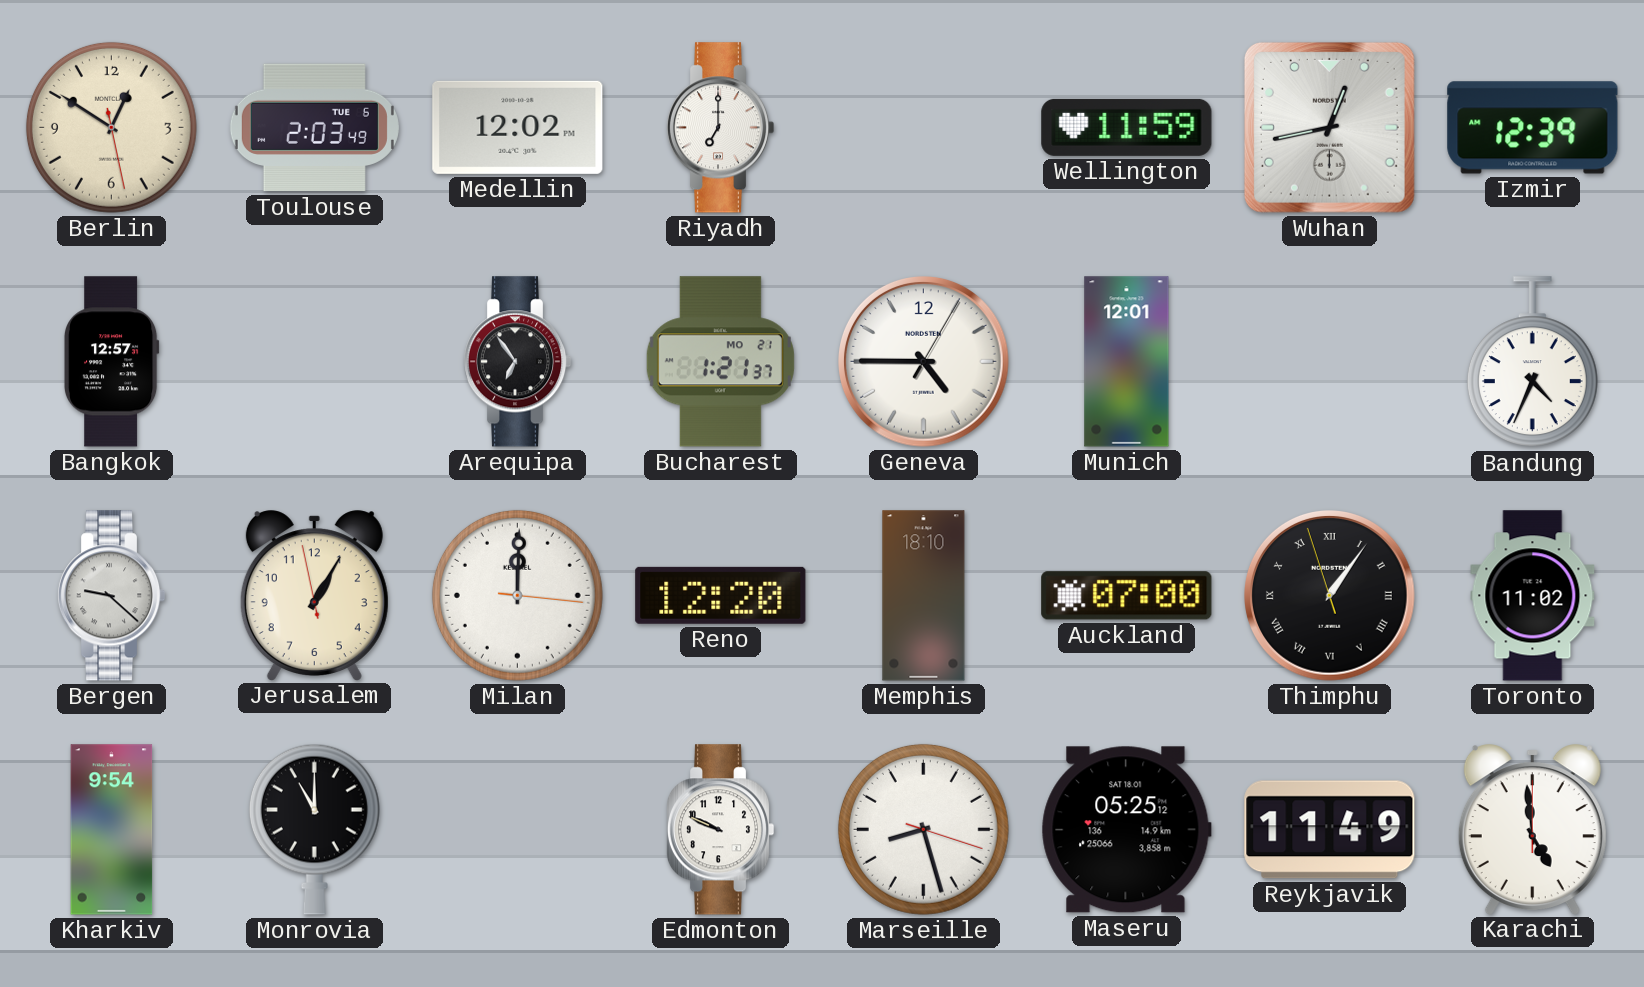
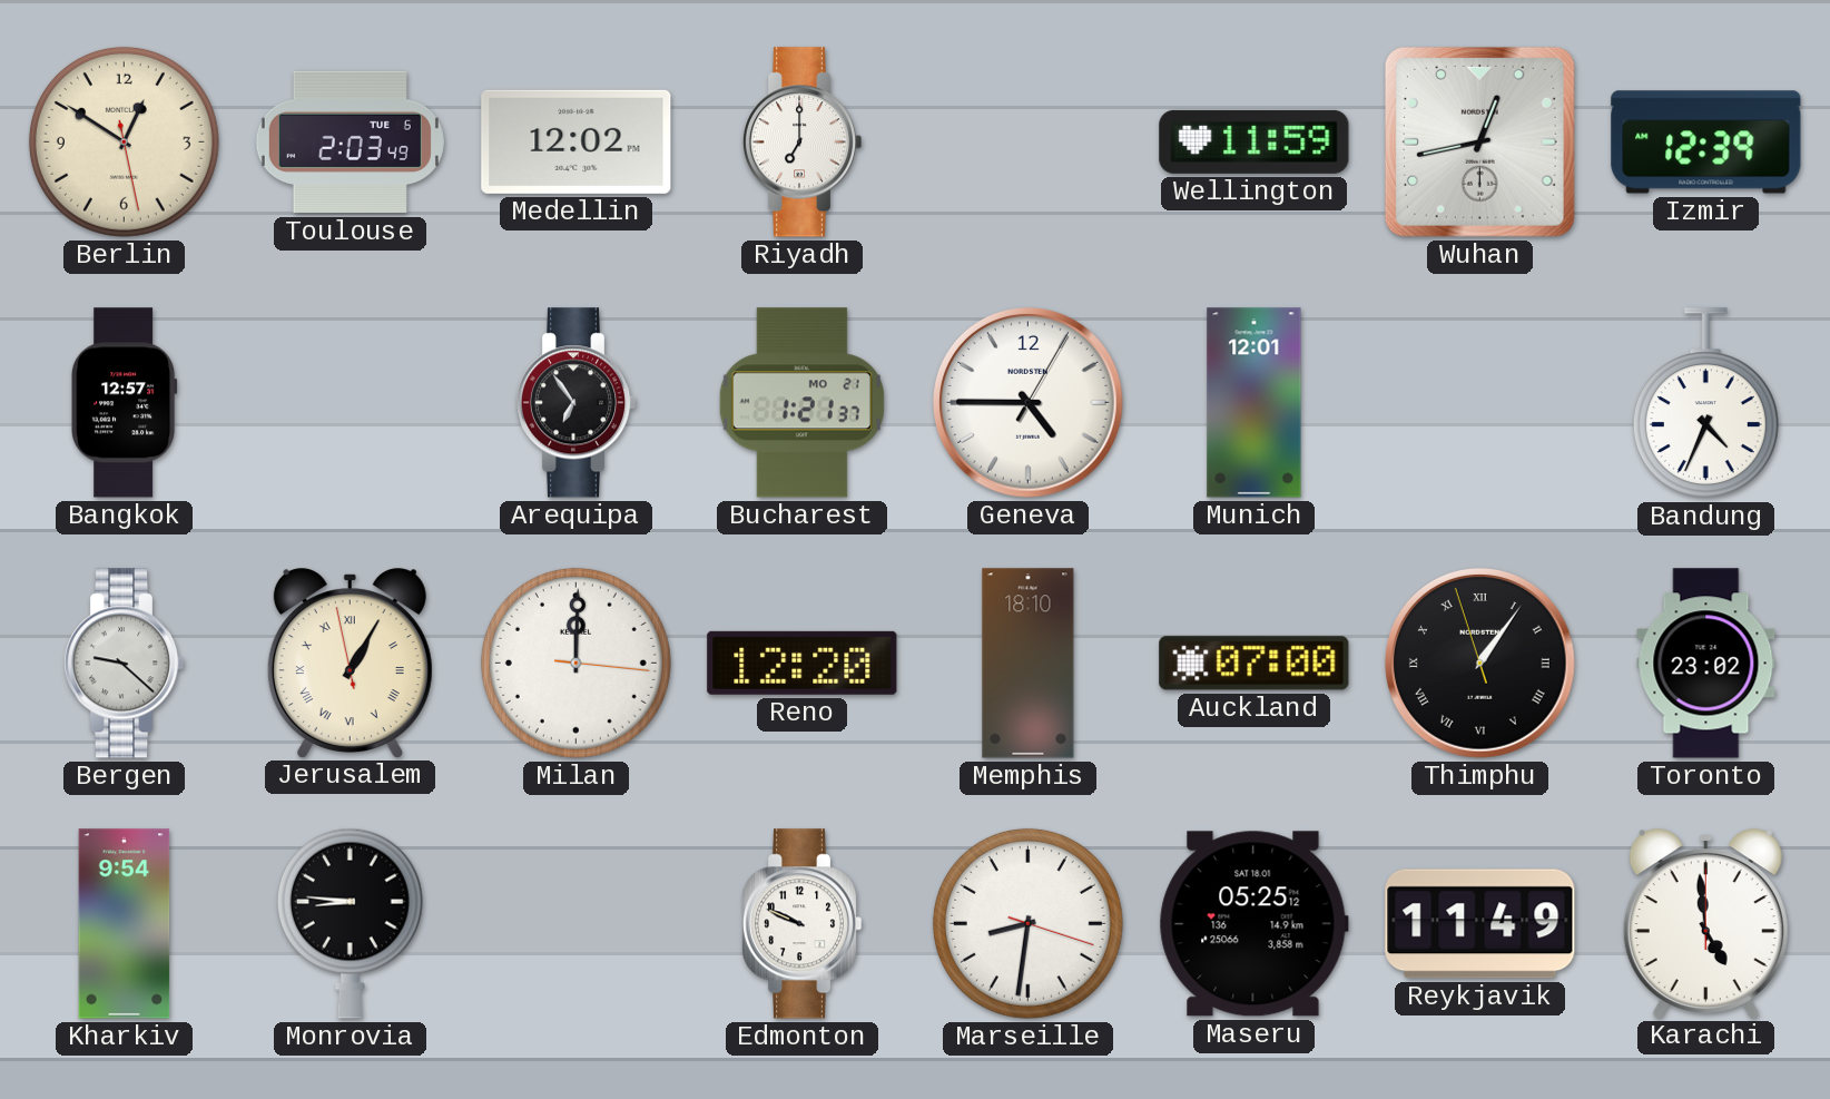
Jerusalem numerals: Arabic -> Roman (350, 663)
Toronto: 11:02 -> 23:02 (1706, 664)
Monrovia: 11:00 -> 8:46 (350, 923)
Marseille: 8:27 -> 8:31 (1027, 923)
